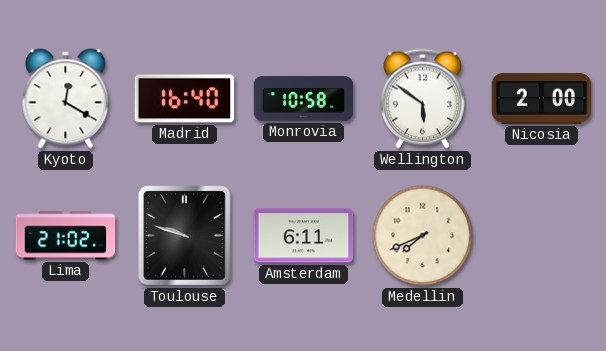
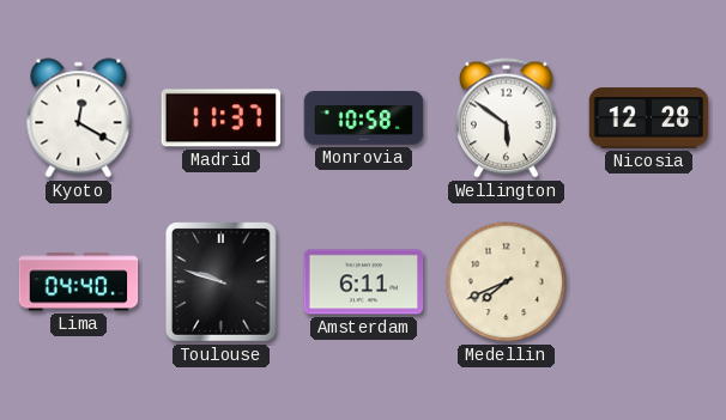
Madrid: 16:40 -> 11:37 (222, 118)
Nicosia: 2:00 -> 12:28 (649, 118)
Lima: 21:02 -> 04:40 (79, 282)
